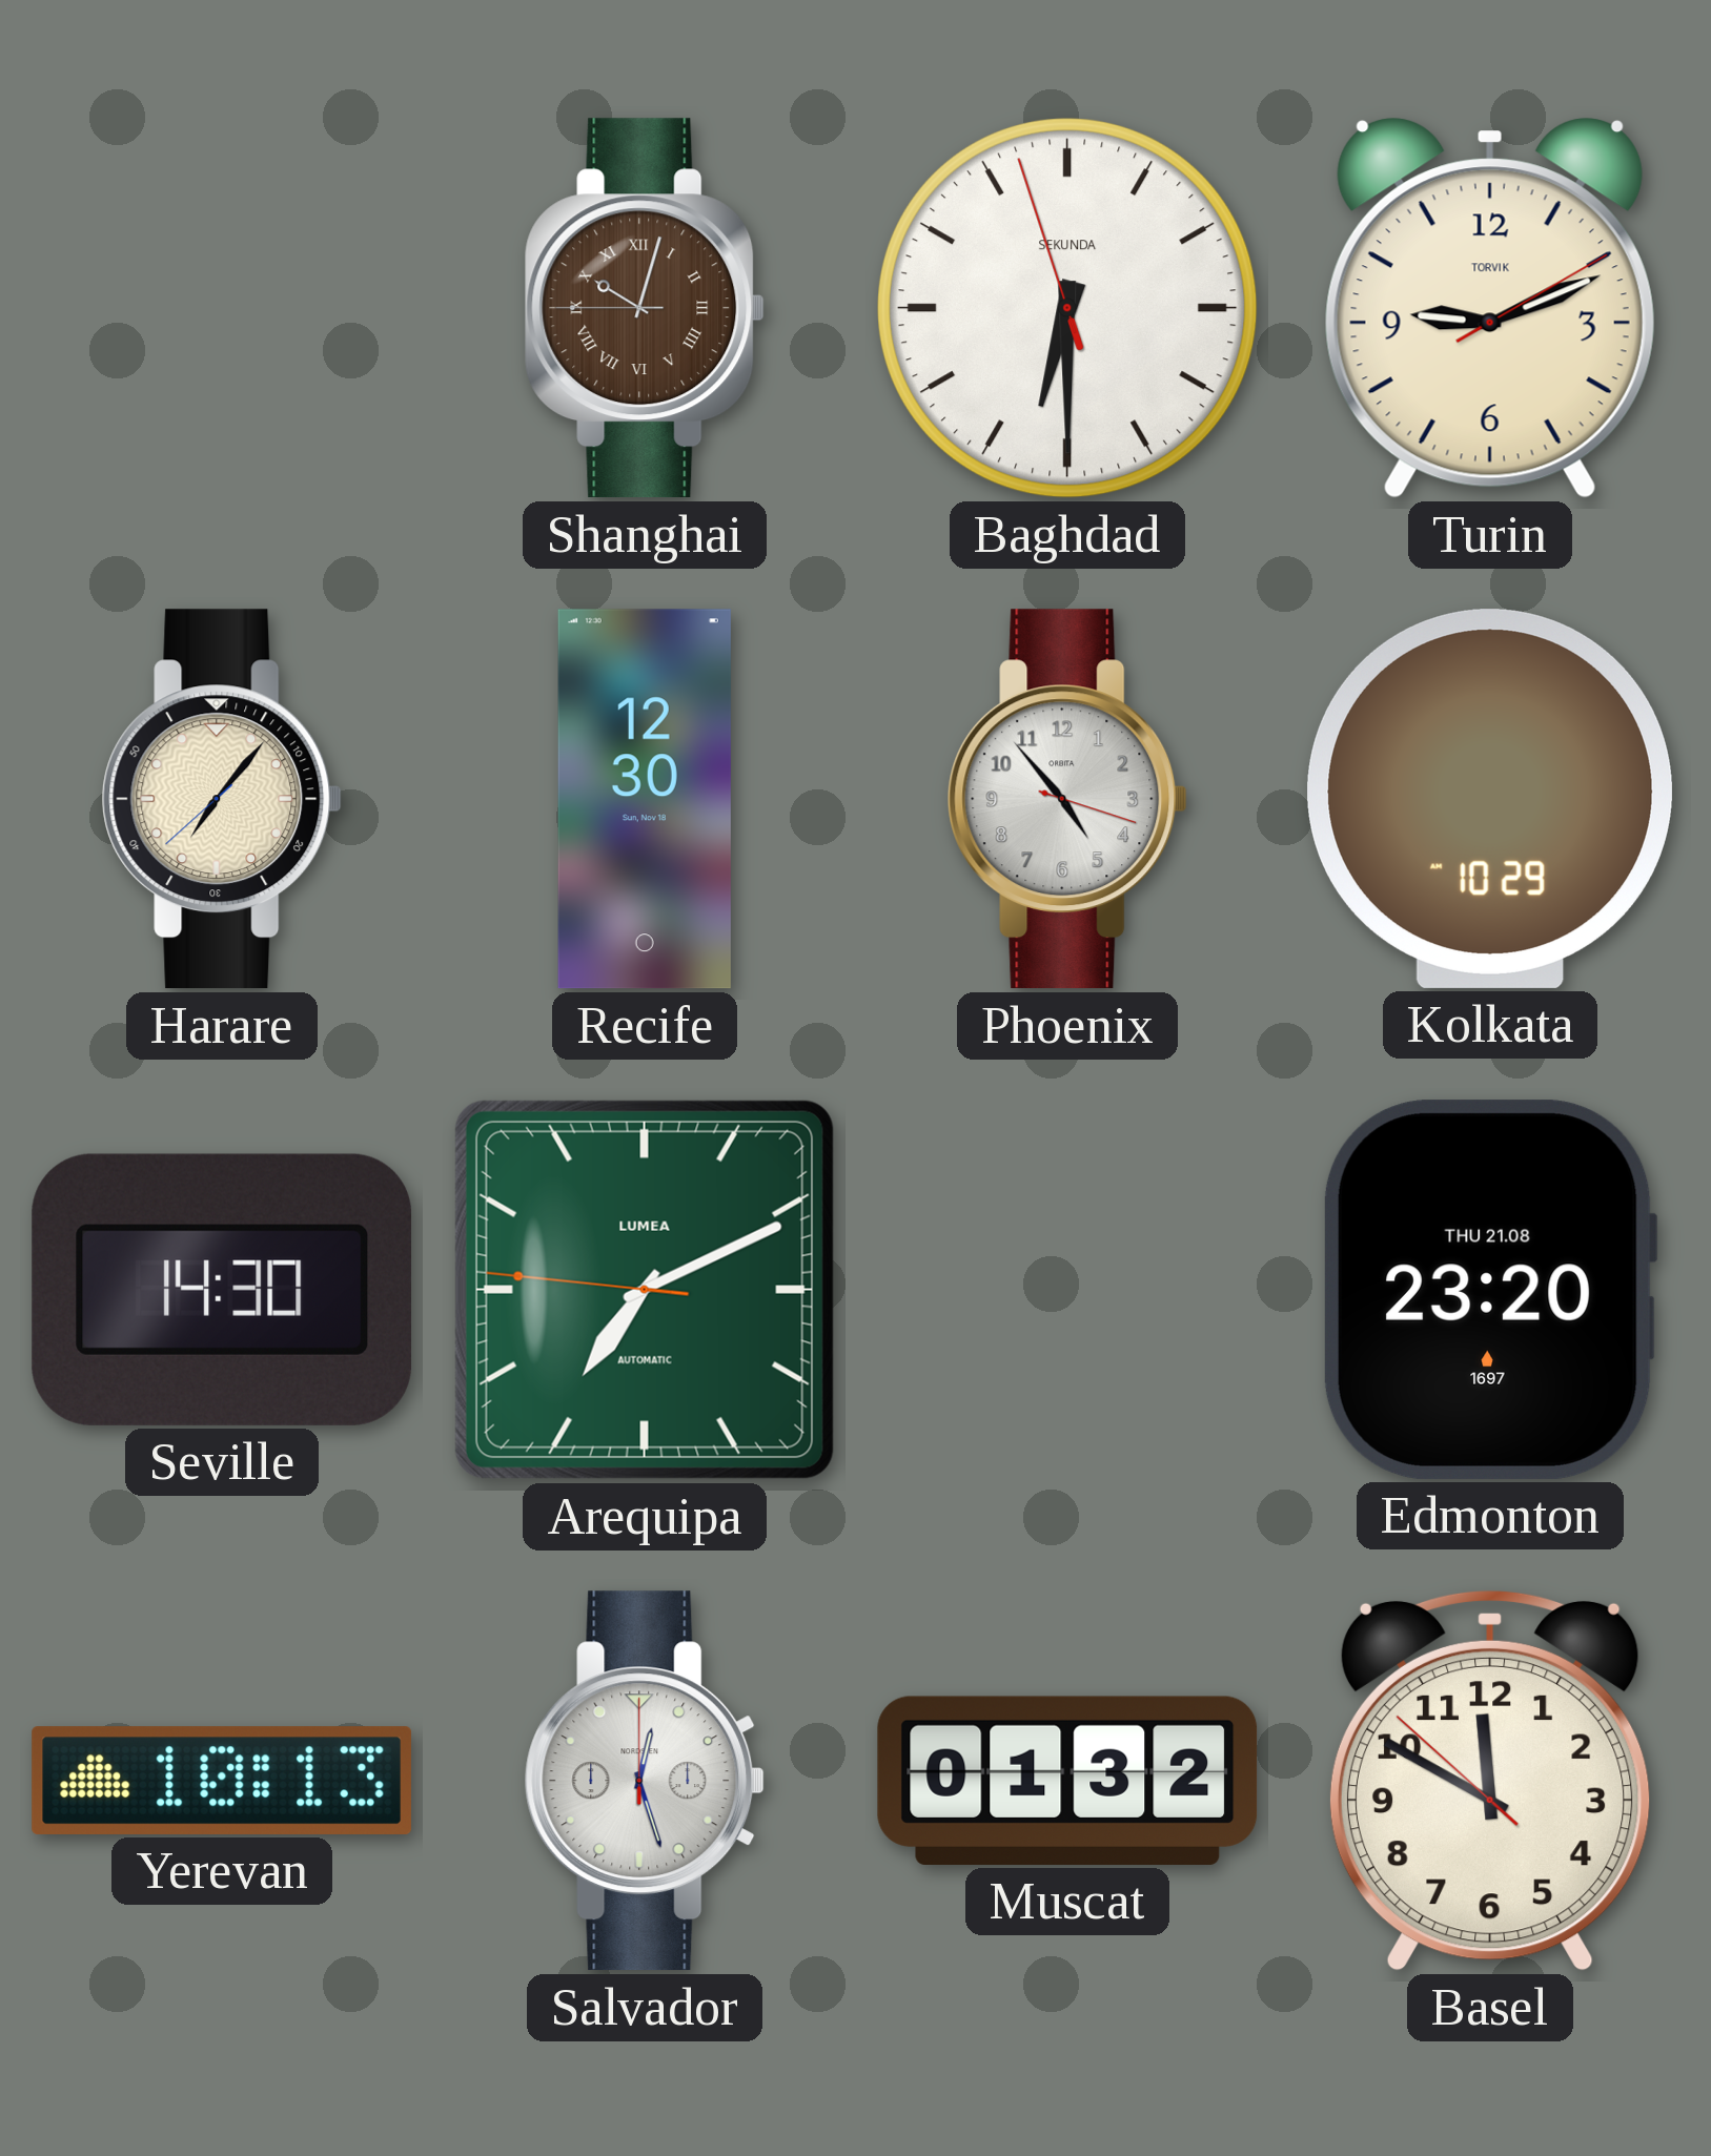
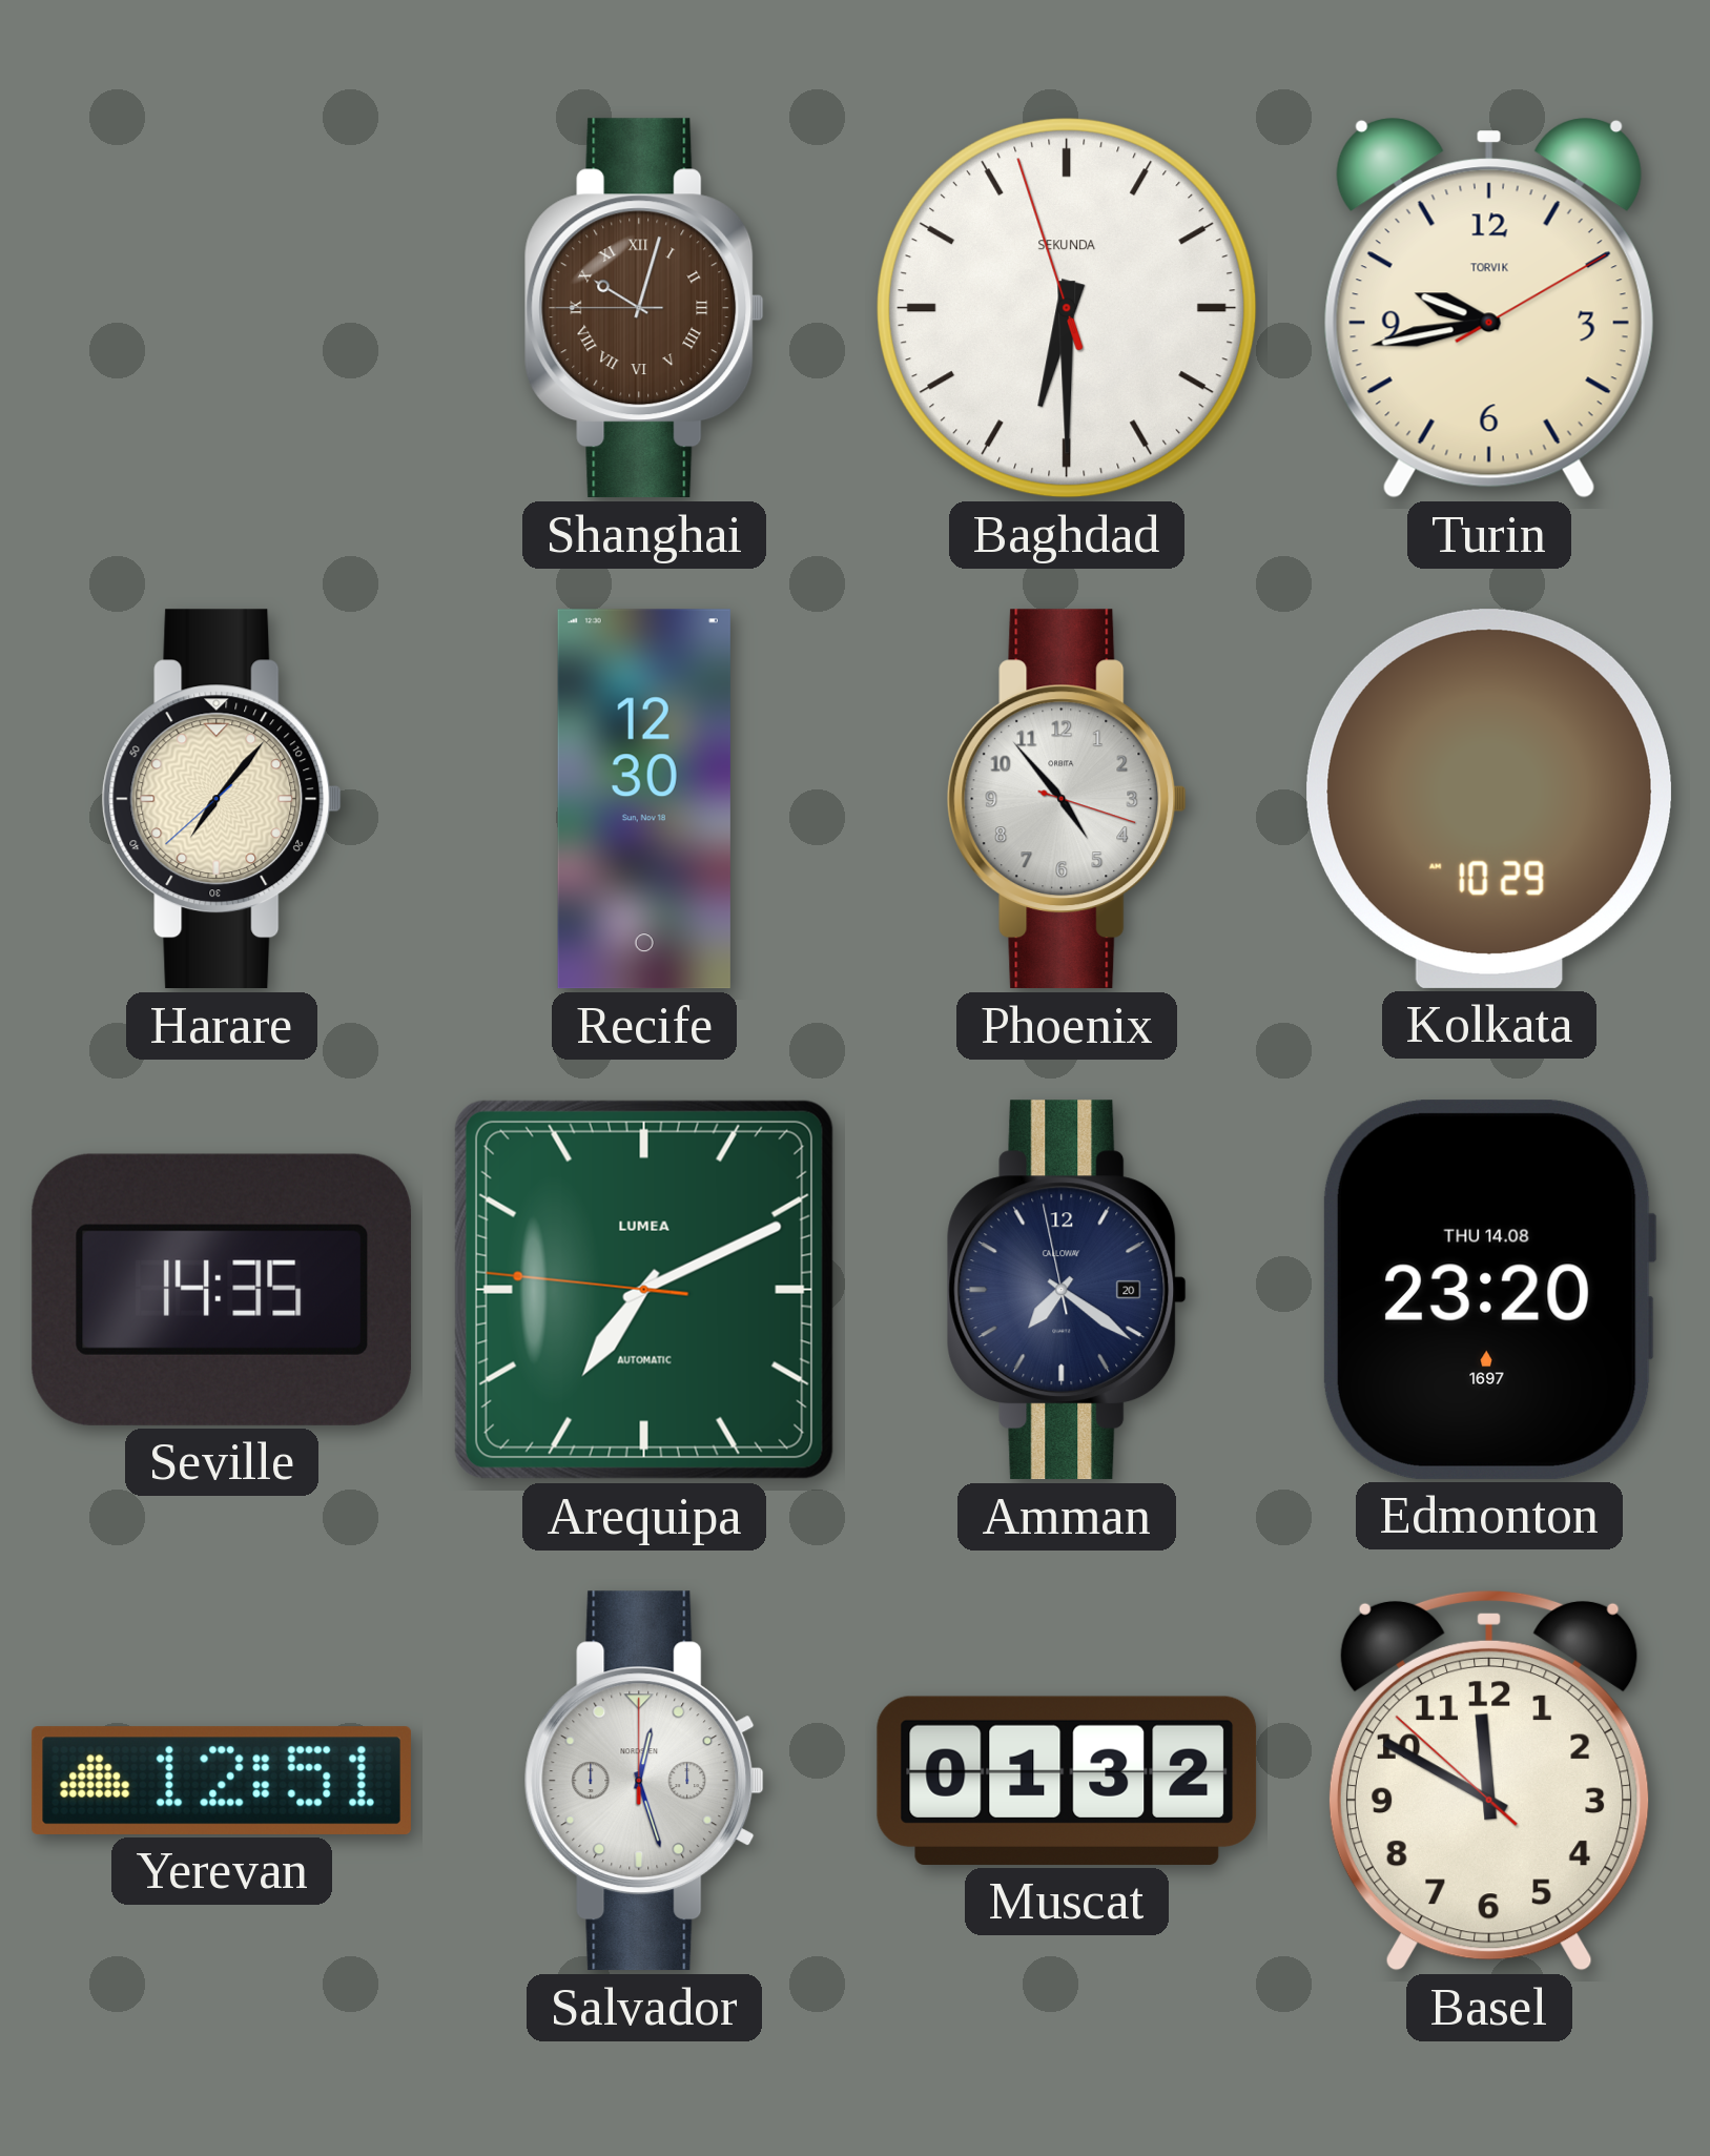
Turin: 9:11 -> 9:43 (1489, 308)
Seville: 14:30 -> 14:35 (222, 1290)
Amman: none -> 7:20 (1067, 1290)
Edmonton date: THU 21.08 -> THU 14.08 (1488, 1290)
Yerevan: 10:13 -> 12:51 (222, 1781)
